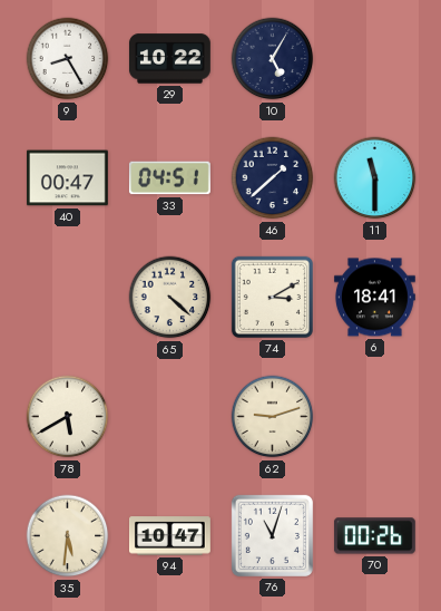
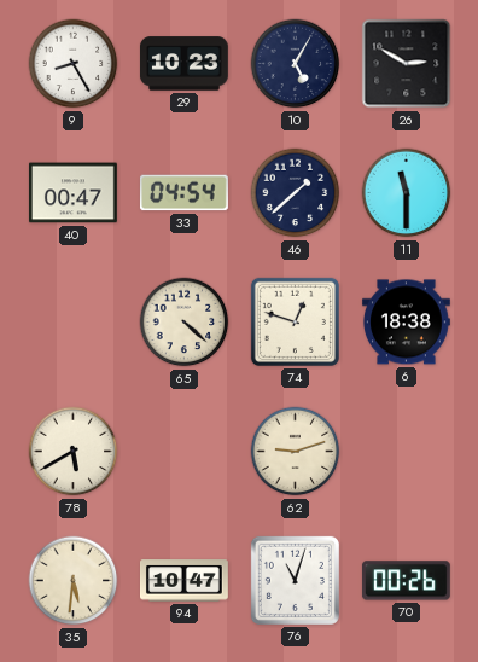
29: 10:22 -> 10:23 (183, 64)
26: none -> 2:50 (407, 64)
33: 04:51 -> 04:54 (183, 193)
74: 3:10 -> 12:48 (295, 321)
6: 18:41 -> 18:38 (406, 323)
